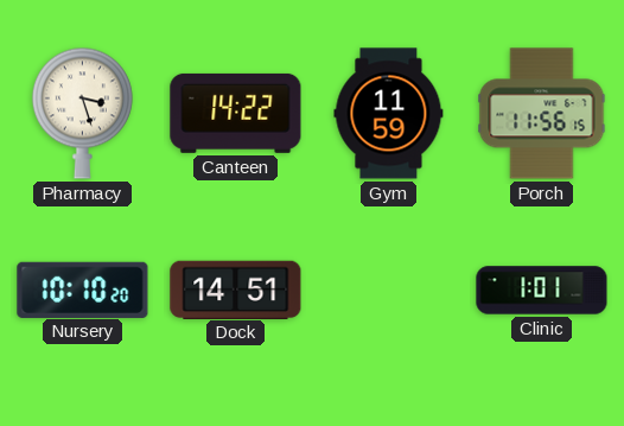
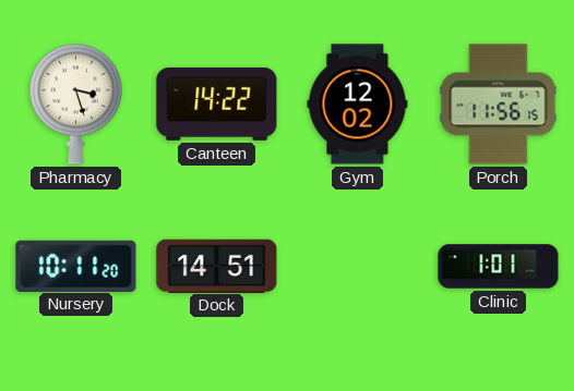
Gym: 11:59 -> 12:02 (358, 105)
Nursery: 10:10 -> 10:11 (76, 266)
